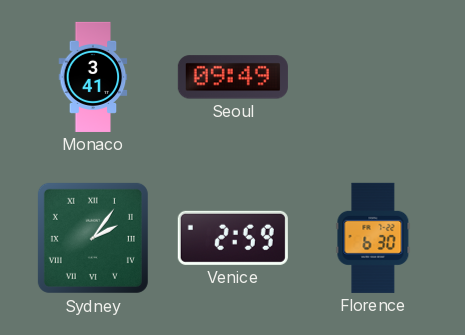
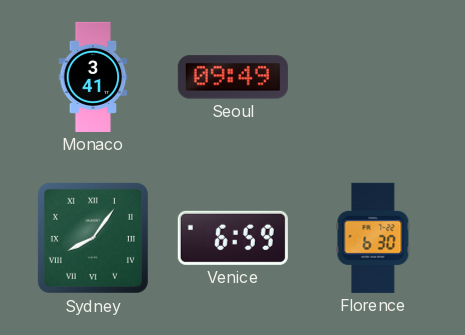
Sydney: 2:06 -> 8:06 (93, 238)
Venice: 2:59 -> 6:59 (233, 238)
